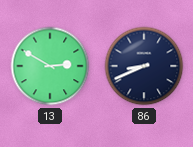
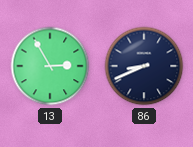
13: 2:50 -> 2:55 (50, 66)
